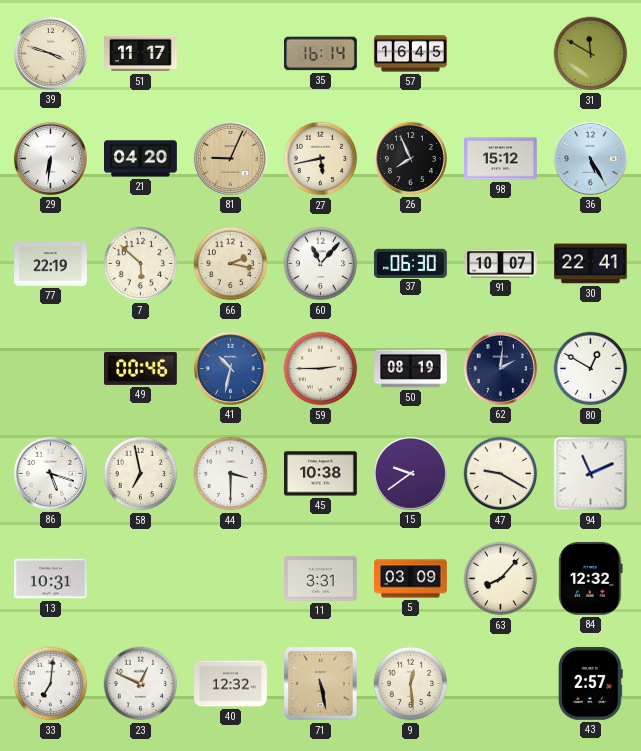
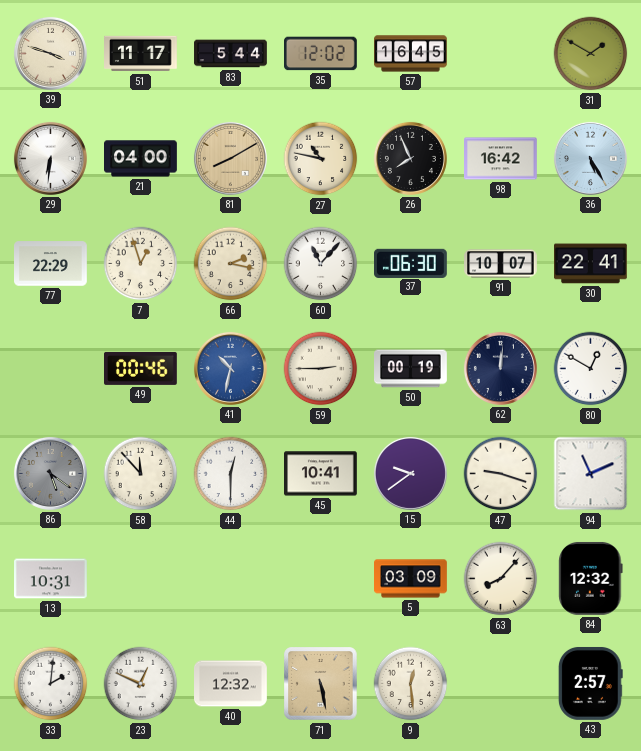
83: none -> 5:44 (231, 54)
35: 16:14 -> 12:02 (321, 54)
31: 11:50 -> 1:50 (591, 54)
21: 04:20 -> 04:00 (141, 159)
81: 9:04 -> 8:10 (230, 158)
27: 5:43 -> 10:47 (321, 159)
98: 15:12 -> 16:42 (501, 159)
77: 22:19 -> 22:29 (51, 264)
7: 5:52 -> 12:57 (141, 264)
50: 08:19 -> 00:19 (411, 369)
62: 2:01 -> 12:01 (500, 368)
86: 5:18 -> 5:21 (50, 473)
86 dial: white -> grey (50, 473)
58: 6:58 -> 11:53 (141, 474)
44: 3:30 -> 12:30 (231, 474)
45: 10:38 -> 10:41 (321, 474)
47: 9:20 -> 9:18 (501, 474)
11: 3:31 -> none (321, 579)
33: 7:01 -> 2:01 (51, 684)
